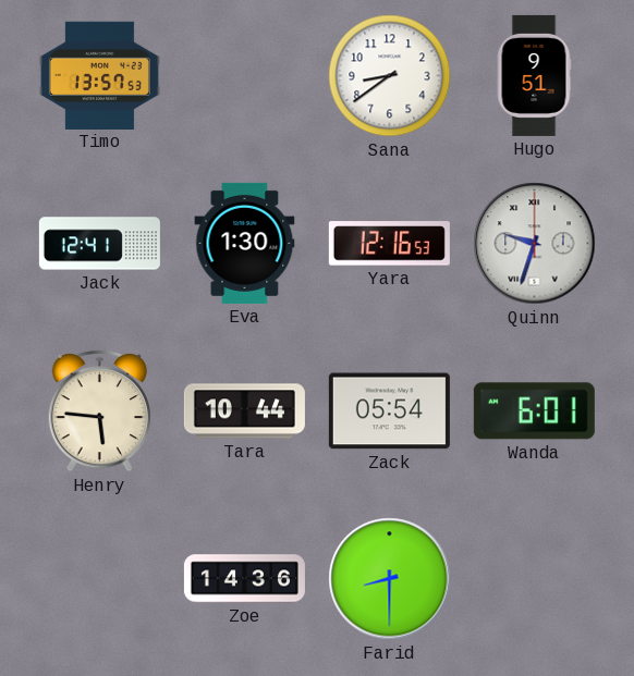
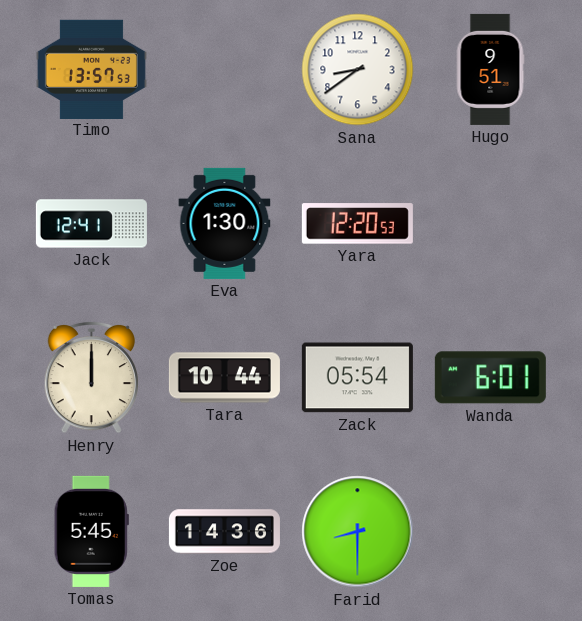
Yara: 12:16 -> 12:20 (357, 224)
Quinn: 9:33 -> none (535, 244)
Henry: 5:46 -> 12:00 (91, 377)
Tomas: none -> 5:45 (91, 531)
